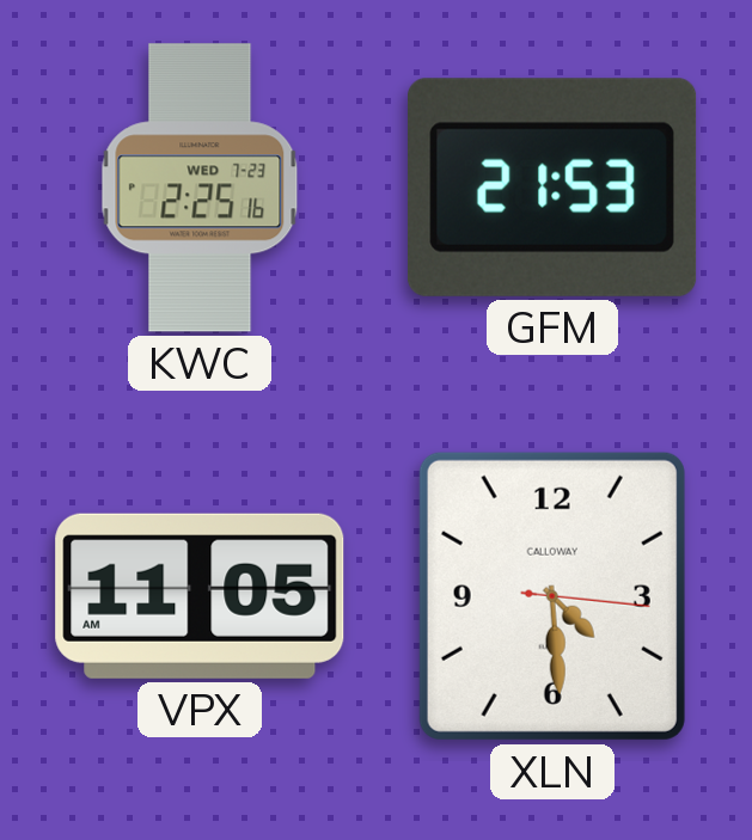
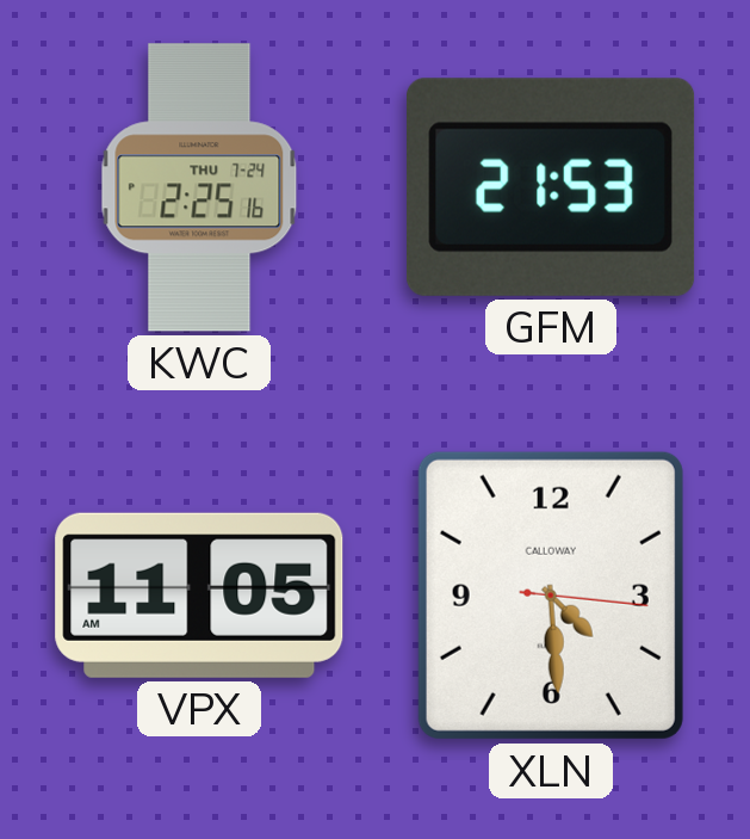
KWC date: WED 7-23 -> THU 7-24 (199, 187)
